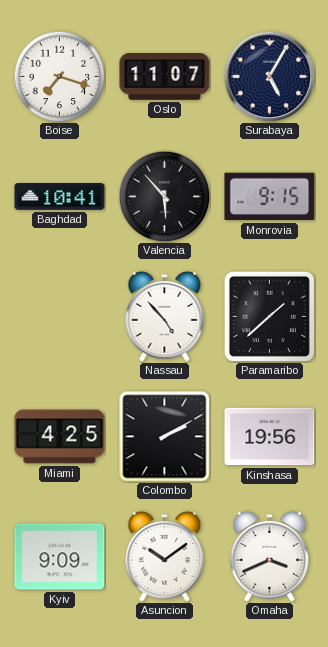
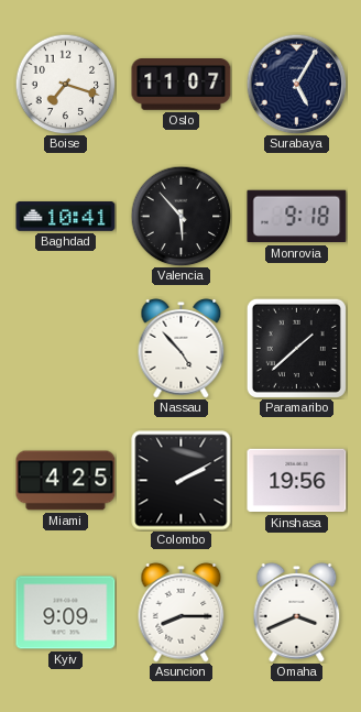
Monrovia: 9:15 -> 9:18 (297, 217)
Asuncion: 10:09 -> 8:15 (182, 612)
